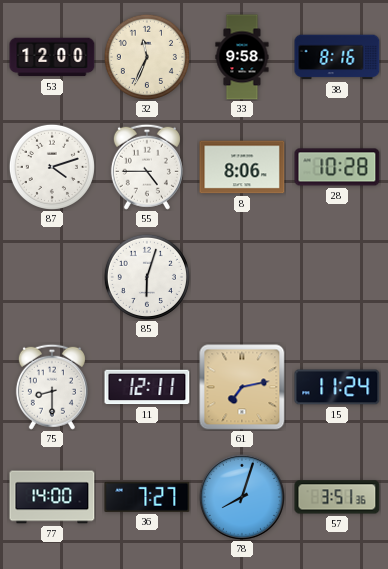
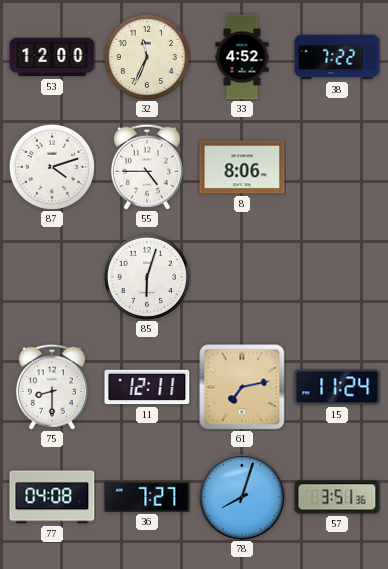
33: 9:58 -> 4:52 (242, 57)
38: 8:16 -> 7:22 (337, 57)
28: 10:28 -> none (337, 167)
77: 14:00 -> 04:08 (52, 497)
